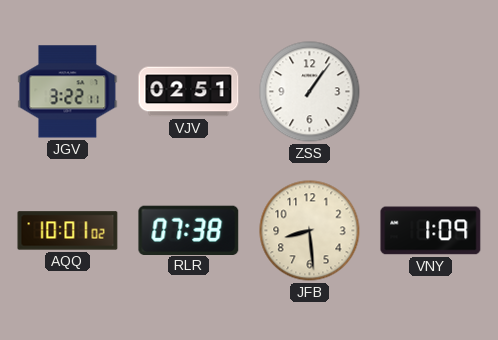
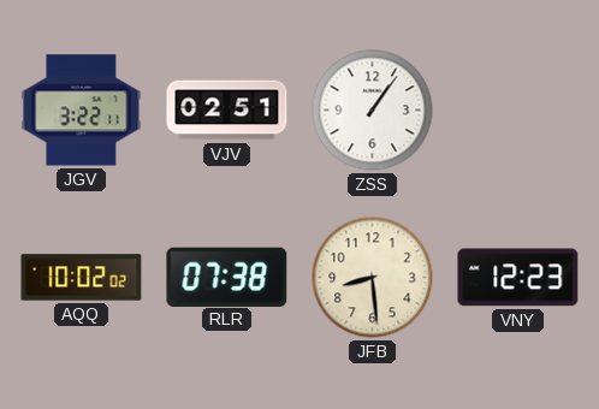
AQQ: 10:01 -> 10:02 (82, 278)
VNY: 1:09 -> 12:23 (518, 278)
